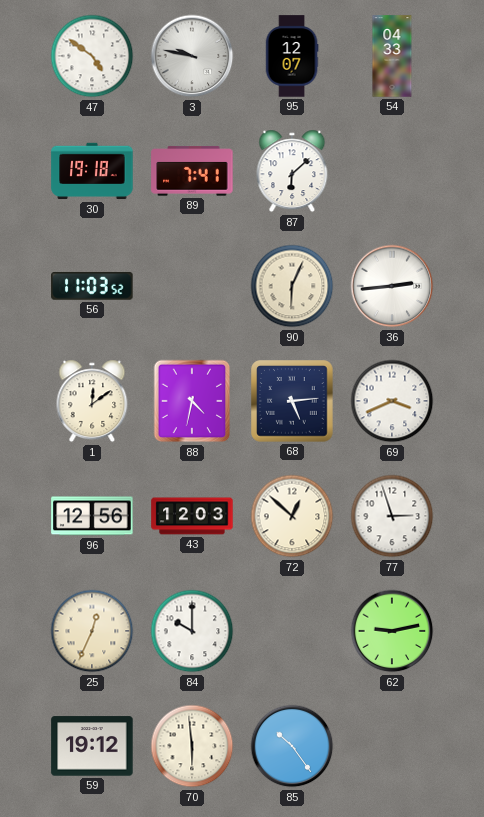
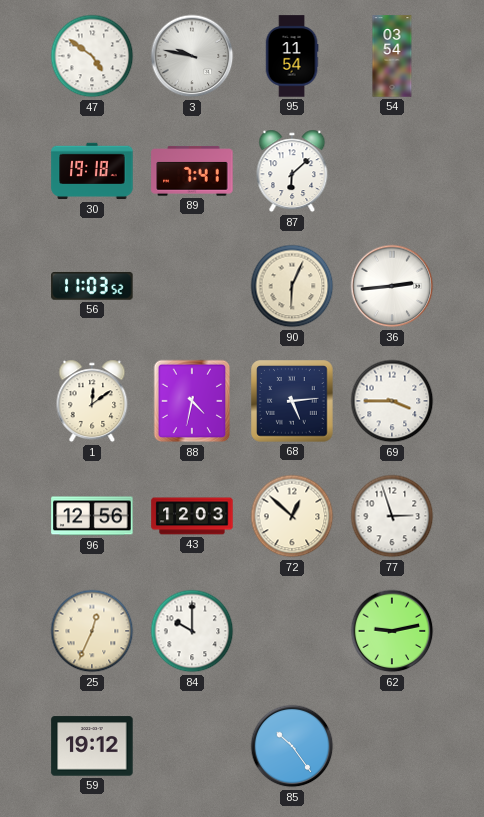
95: 12:07 -> 11:54 (292, 56)
54: 04:33 -> 03:54 (392, 56)
69: 3:41 -> 3:45 (392, 401)
70: 5:59 -> none (192, 746)
